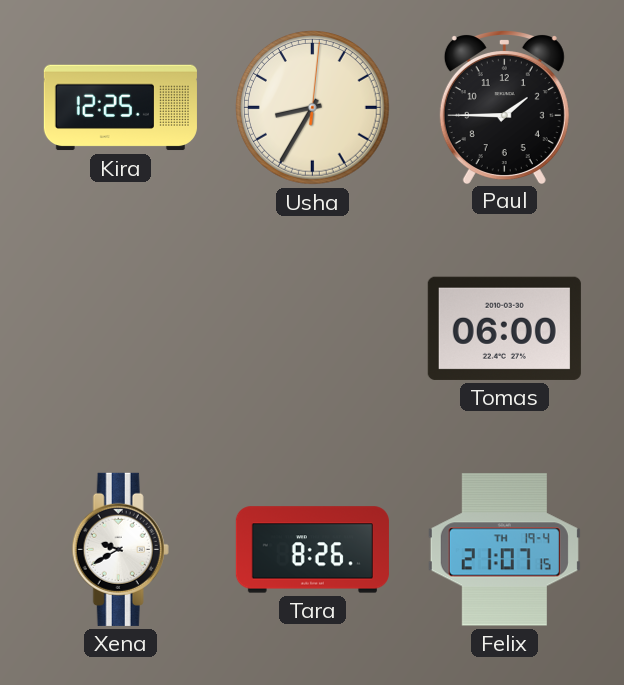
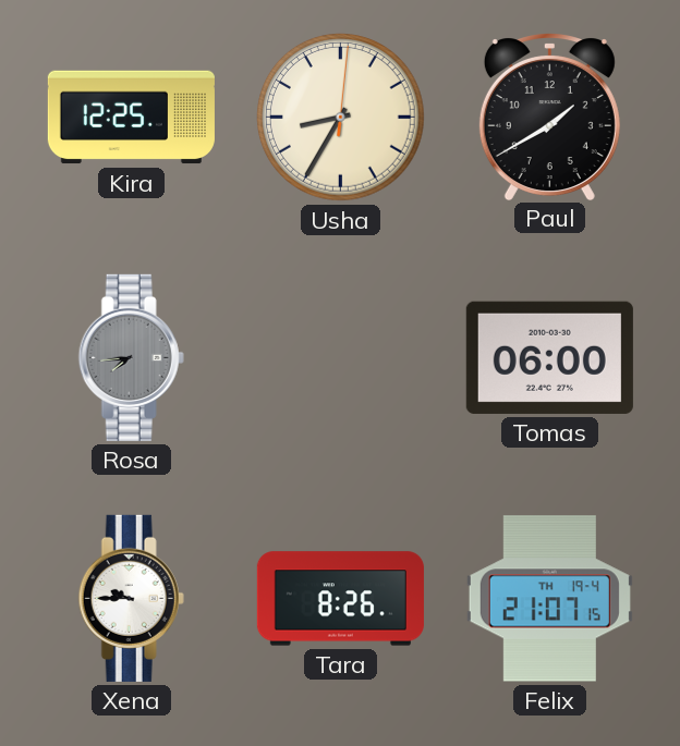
Paul: 1:45 -> 1:40 (549, 117)
Rosa: none -> 7:44 (131, 357)
Xena: 9:40 -> 9:45 (131, 598)
